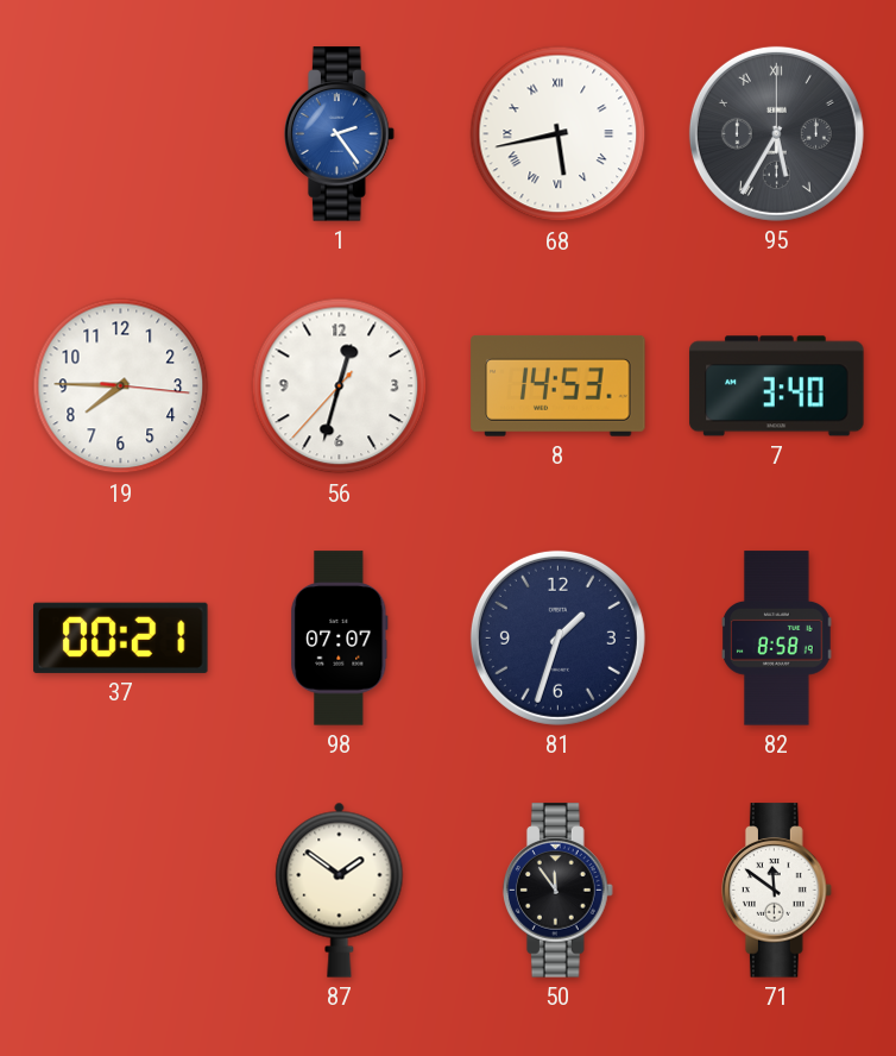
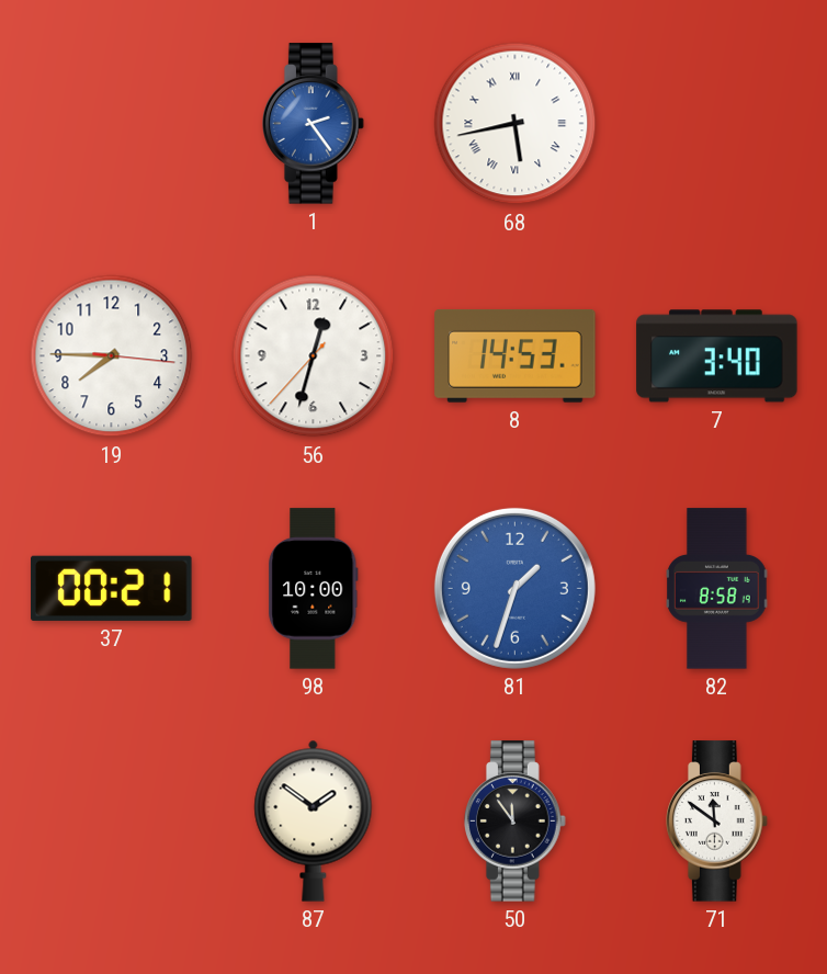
95: 5:35 -> none (776, 133)
98: 07:07 -> 10:00 (314, 589)
81 dial: navy -> blue (514, 588)
